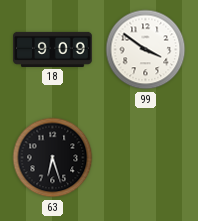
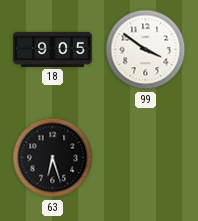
18: 9:09 -> 9:05 (53, 49)
